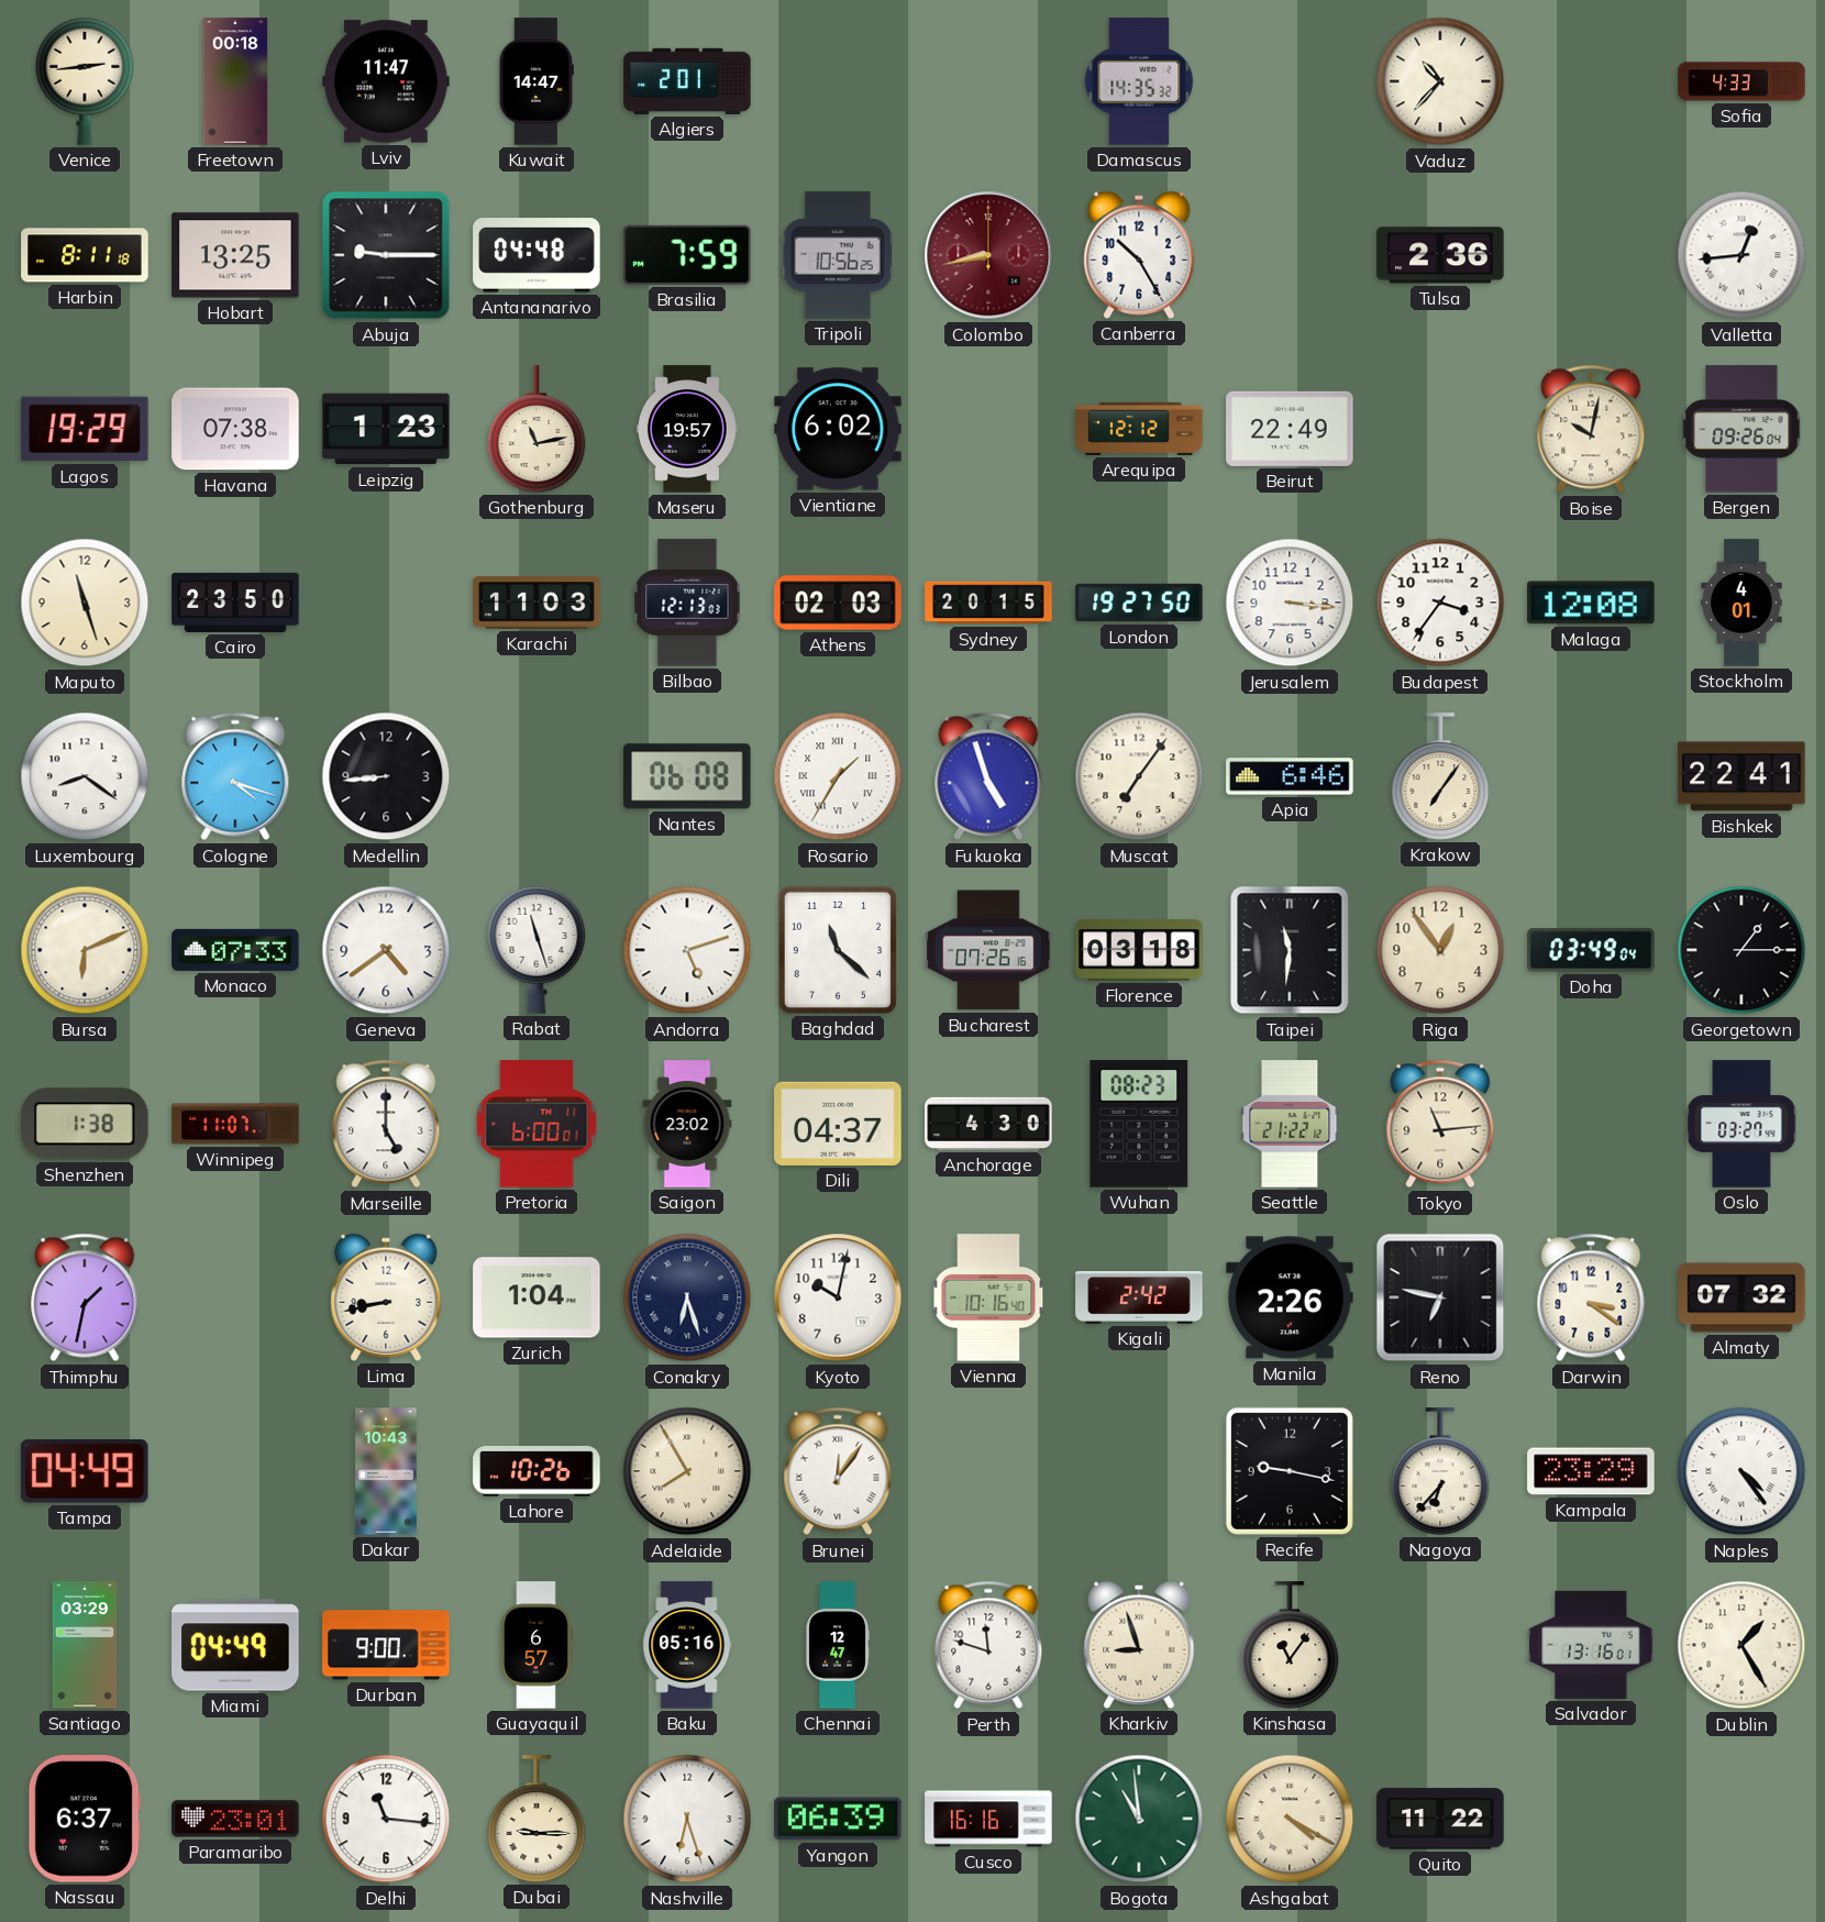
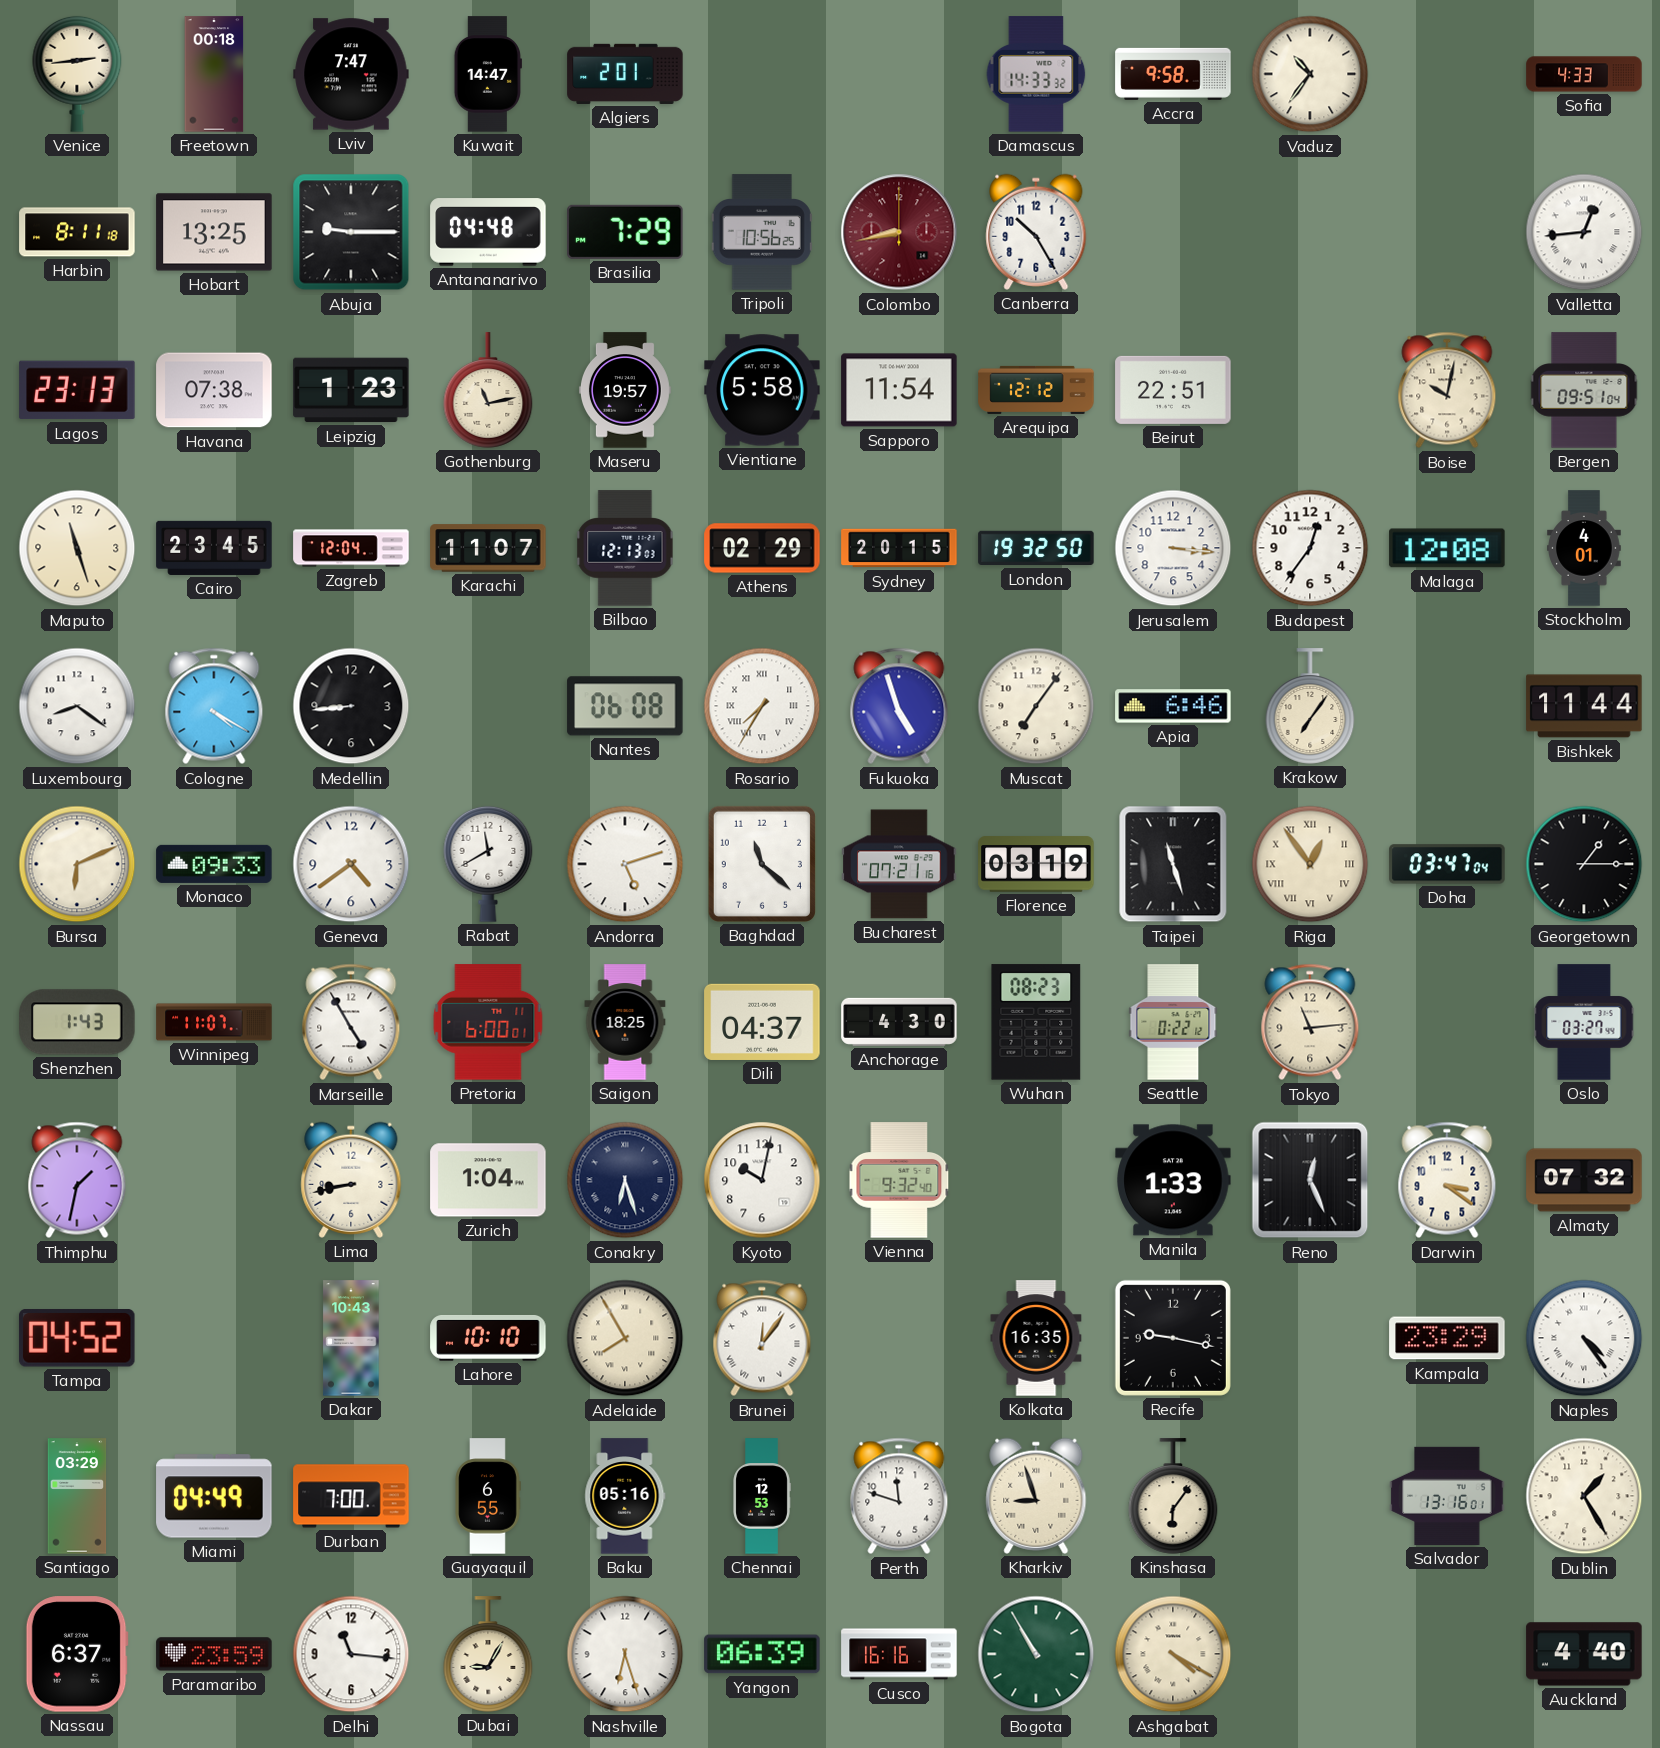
Lviv: 11:47 -> 7:47 (351, 74)
Damascus: 14:35 -> 14:33 (1036, 74)
Accra: none -> 9:58 (1173, 74)
Vaduz: 10:37 -> 10:36 (1310, 74)
Brasilia: 7:59 -> 7:29 (625, 232)
Tulsa: 2:36 -> none (1440, 255)
Lagos: 19:29 -> 23:13 (77, 390)
Vientiane: 6:02 -> 5:58 (762, 390)
Sapporo: none -> 11:54 (899, 390)
Beirut: 22:49 -> 22:51 (1173, 390)
Bergen: 09:26 -> 09:51 (1584, 390)
Cairo: 23:50 -> 23:45 (214, 548)
Zagreb: none -> 12:04 (351, 548)
Karachi: 11:03 -> 11:07 (488, 548)
Athens: 02:03 -> 02:29 (762, 548)
London: 19:27 -> 19:32 (1036, 548)
Budapest: 3:36 -> 12:36 (1310, 548)
Cologne: 4:18 -> 4:20 (214, 706)
Rosario: 1:35 -> 7:35 (762, 706)
Bishkek: 22:41 -> 11:44 (1584, 706)
Monaco: 07:33 -> 09:33 (214, 864)
Rabat: 11:27 -> 11:40 (488, 864)
Bucharest: 07:26 -> 07:21 (899, 864)
Florence: 03:18 -> 03:19 (1036, 864)
Taipei: 11:31 -> 11:27 (1173, 864)
Riga numerals: Arabic -> Roman (1310, 864)
Doha: 03:49 -> 03:47 (1447, 864)
Shenzhen: 1:38 -> 1:43 (77, 1022)
Marseille: 5:00 -> 4:55 (351, 1022)
Saigon: 23:02 -> 18:25 (625, 1022)
Seattle: 21:22 -> 0:22 (1173, 1022)
Vienna: 10:16 -> 9:32 (899, 1180)
Kigali: 2:42 -> none (1139, 1297)
Manila: 2:26 -> 1:33 (1173, 1180)
Reno: 6:47 -> 12:26 (1310, 1180)
Tampa: 04:49 -> 04:52 (77, 1339)
Lahore: 10:26 -> 10:10 (488, 1338)
Kolkata: none -> 16:35 (1036, 1338)
Nagoya: 6:37 -> none (1440, 1471)
Durban: 9:00 -> 7:00 (351, 1496)
Guayaquil: 6:57 -> 6:55 (488, 1496)
Chennai: 12:47 -> 12:53 (762, 1496)
Kinshasa: 11:06 -> 6:06 (1173, 1496)
Paramaribo: 23:01 -> 23:59 (214, 1654)
Dubai: 9:15 -> 9:05 (488, 1654)
Bogota: 10:59 -> 10:55 (1036, 1654)
Quito: 11:22 -> none (1440, 1819)
Auckland: none -> 4:40 (1584, 1654)
